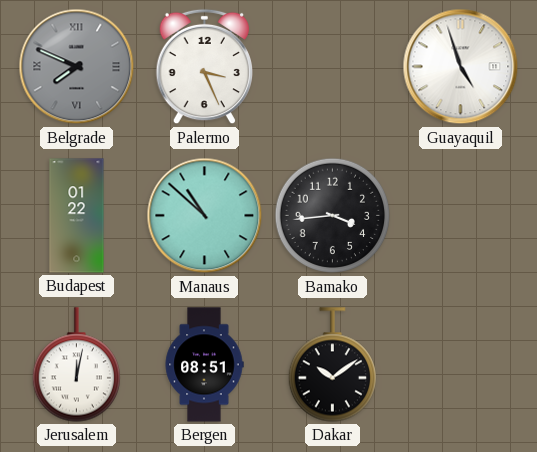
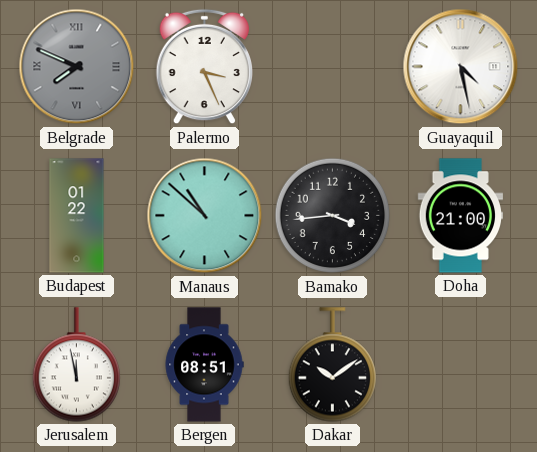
Guayaquil: 4:57 -> 4:28 (461, 67)
Doha: none -> 21:00 (461, 216)
Jerusalem: 12:02 -> 11:58 (76, 365)
